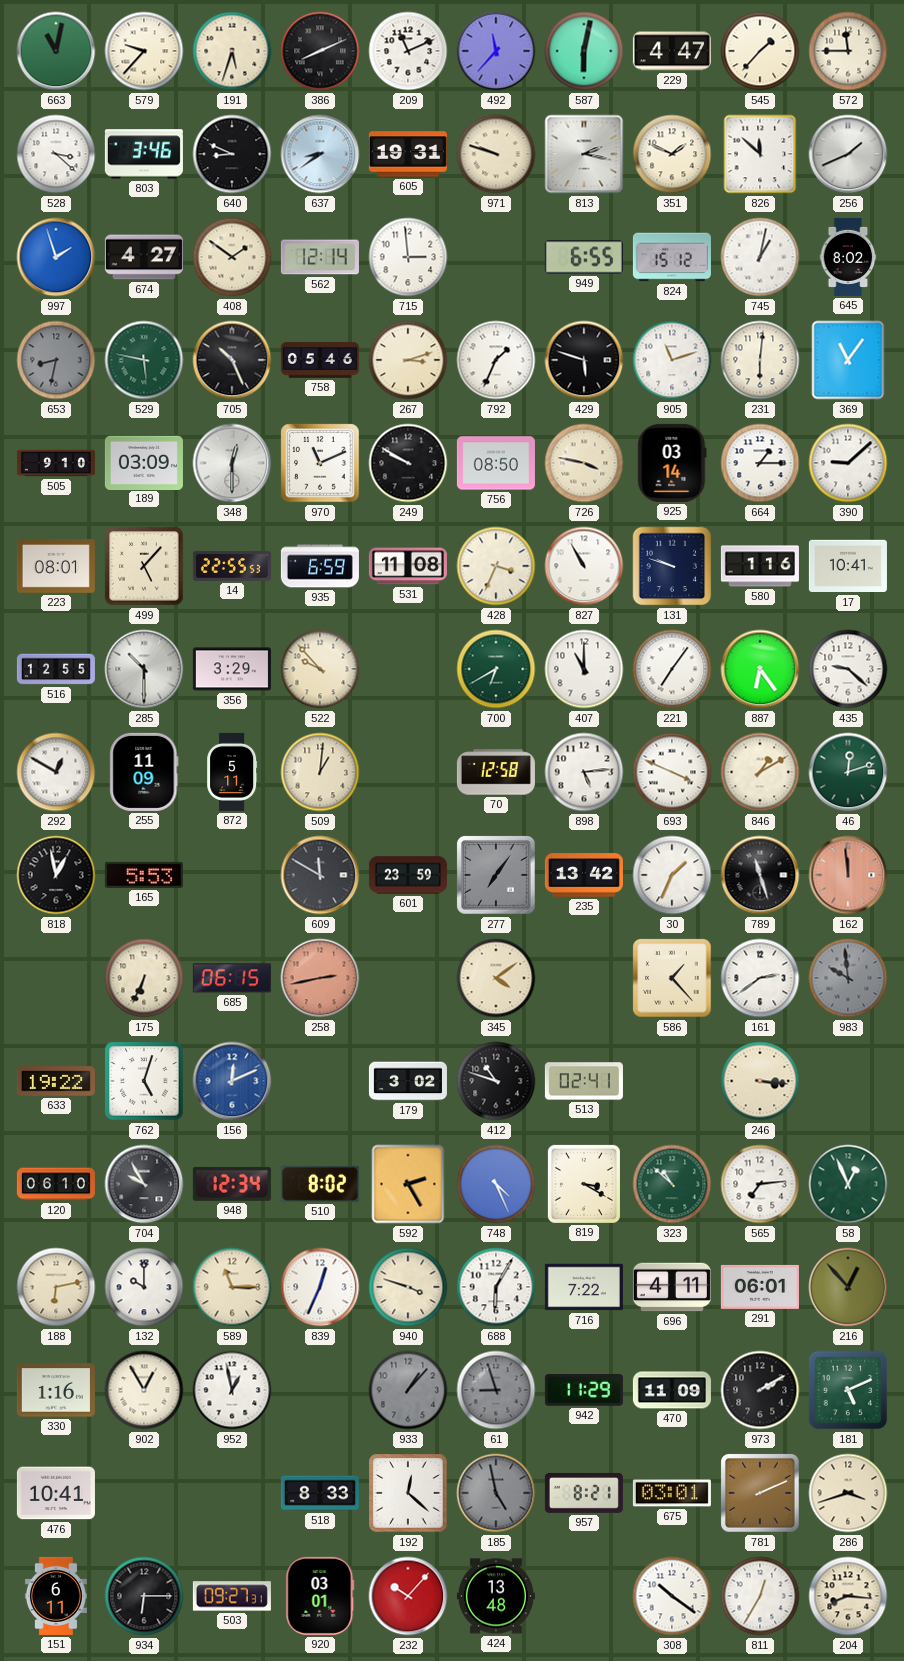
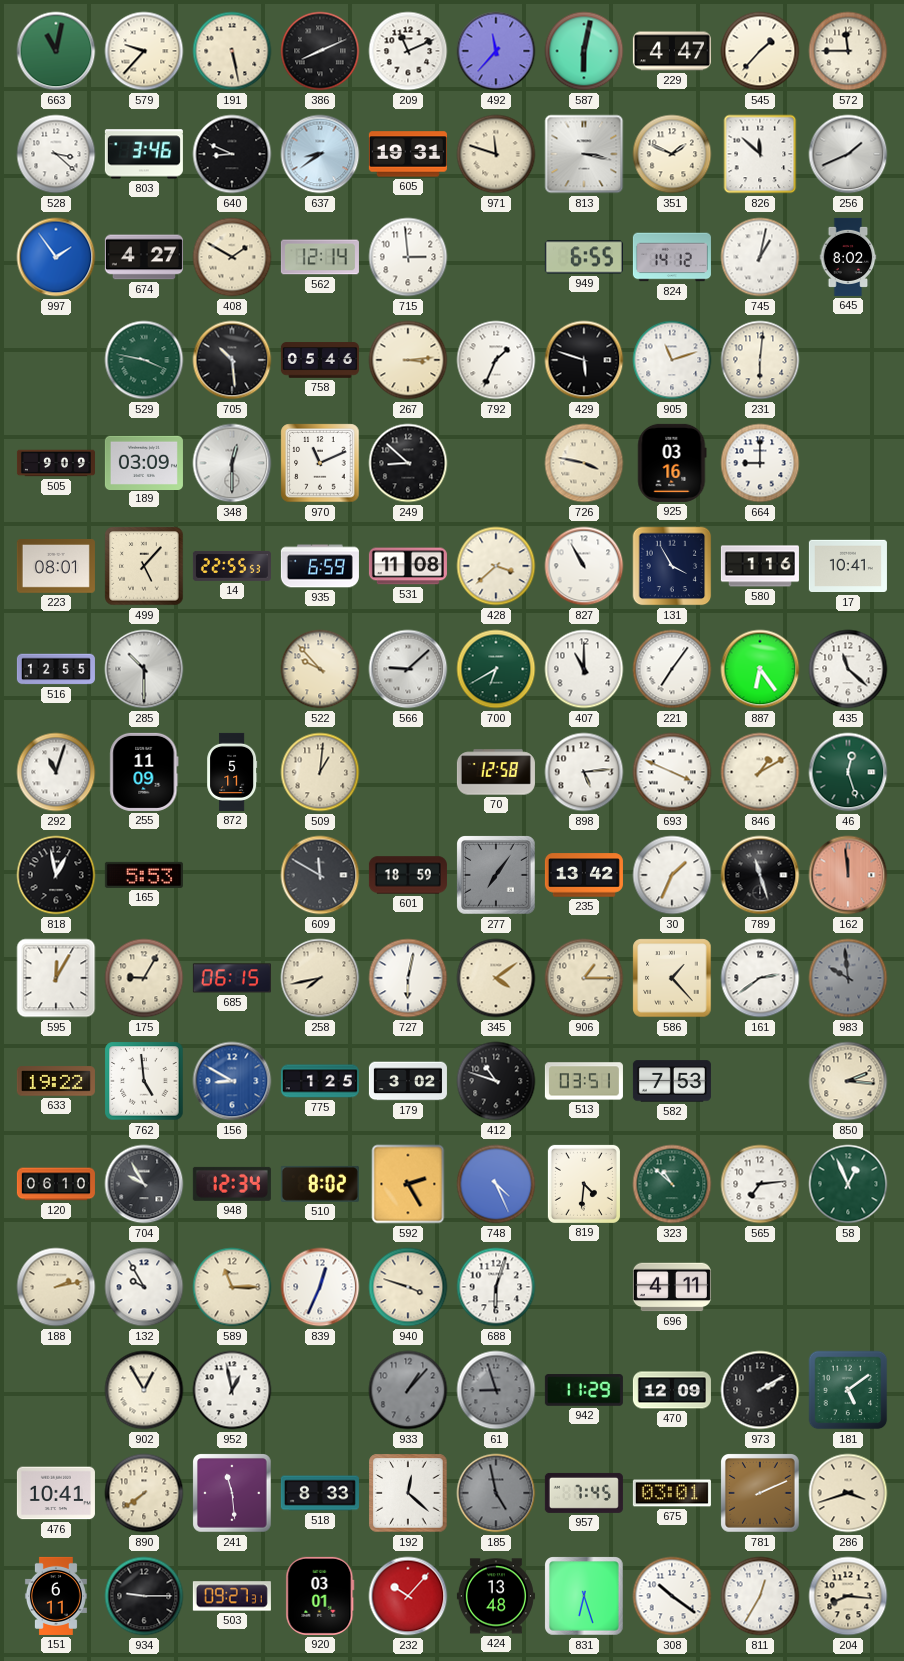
191: 5:33 -> 5:28 (232, 51)
971: 9:48 -> 11:48 (496, 154)
813: 2:17 -> 3:17 (584, 154)
997: 1:57 -> 1:54 (56, 257)
408: 1:51 -> 1:50 (232, 257)
824: 15:12 -> 14:12 (672, 257)
653: 8:32 -> none (56, 360)
529: 5:47 -> 3:47 (144, 360)
705: 10:26 -> 10:29 (232, 360)
267: 3:12 -> 3:14 (408, 360)
369: 11:06 -> none (848, 360)
505: 9:10 -> 9:09 (56, 463)
249: 9:50 -> 8:52 (408, 463)
756: 08:50 -> none (496, 463)
925: 03:14 -> 03:16 (672, 463)
664: 1:15 -> 9:00 (760, 463)
390: 9:08 -> none (848, 463)
428: 3:34 -> 3:38 (496, 566)
131: 9:48 -> 3:55 (672, 566)
356: 3:29 -> none (232, 669)
566: none -> 9:08 (408, 669)
435: 9:22 -> 11:22 (848, 669)
292: 12:50 -> 11:03 (56, 772)
46: 12:12 -> 12:27 (848, 772)
601: 23:59 -> 18:59 (408, 875)
595: none -> 12:05 (56, 978)
175: 6:34 -> 9:05 (144, 978)
258: 2:43 -> 7:43 (320, 978)
258 dial: salmon -> cream (320, 978)
727: none -> 6:02 (408, 978)
906: none -> 1:15 (584, 978)
762: 5:03 -> 4:59 (144, 1081)
156: 12:11 -> 8:50 (232, 1081)
775: none -> 1:25 (320, 1081)
513: 02:41 -> 03:51 (584, 1081)
582: none -> 7:53 (672, 1081)
246: 3:16 -> none (760, 1081)
850: none -> 2:16 (848, 1081)
819: 3:20 -> 4:31 (584, 1184)
188: 6:13 -> 2:13 (56, 1287)
132: 10:00 -> 9:55 (144, 1287)
688: 6:05 -> 6:03 (496, 1287)
716: 7:22 -> none (584, 1287)
291: 06:01 -> none (760, 1287)
216: 12:53 -> none (848, 1287)
330: 1:16 -> none (56, 1390)
470: 11:09 -> 12:09 (672, 1390)
181: 5:11 -> 5:09 (848, 1390)
890: none -> 7:39 (144, 1493)
241: none -> 11:29 (233, 1494)
957: 8:21 -> 7:45 (584, 1493)
934: 6:15 -> 9:15 (144, 1596)
831: none -> 6:27 (585, 1597)
